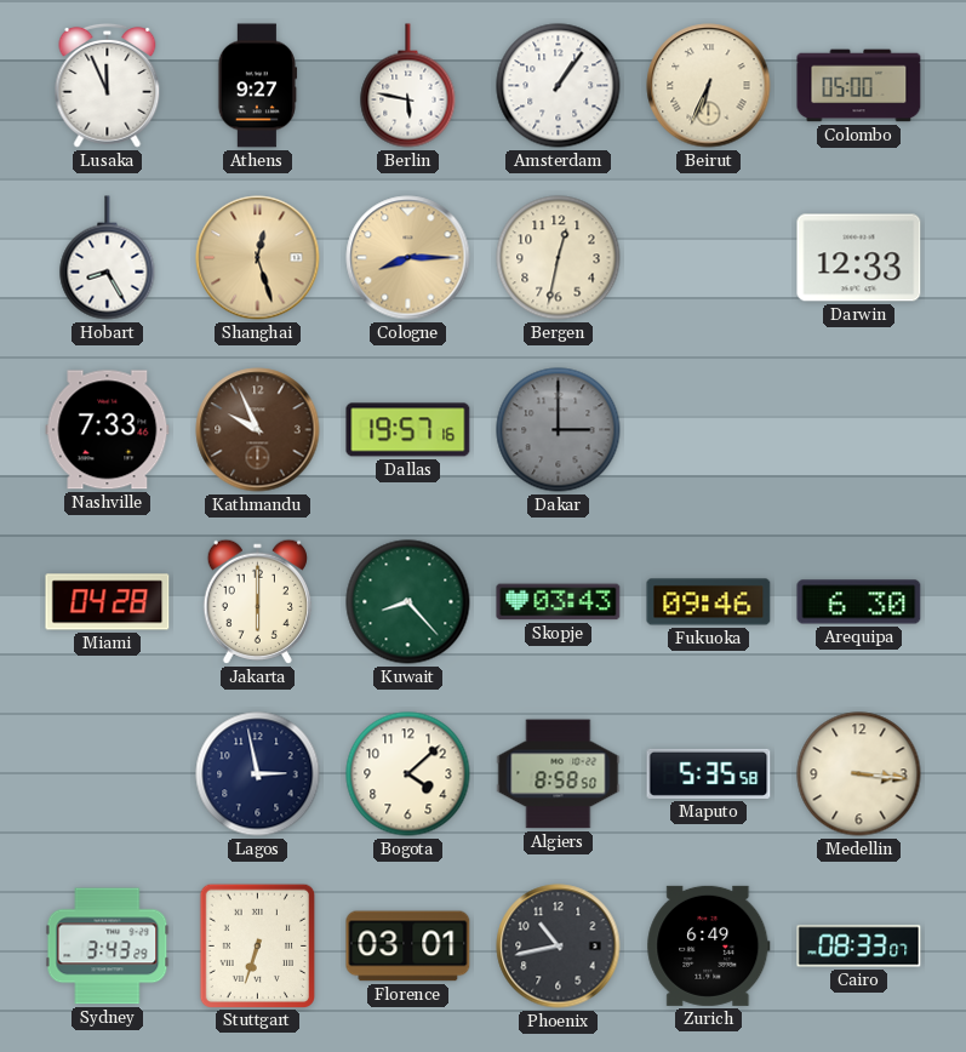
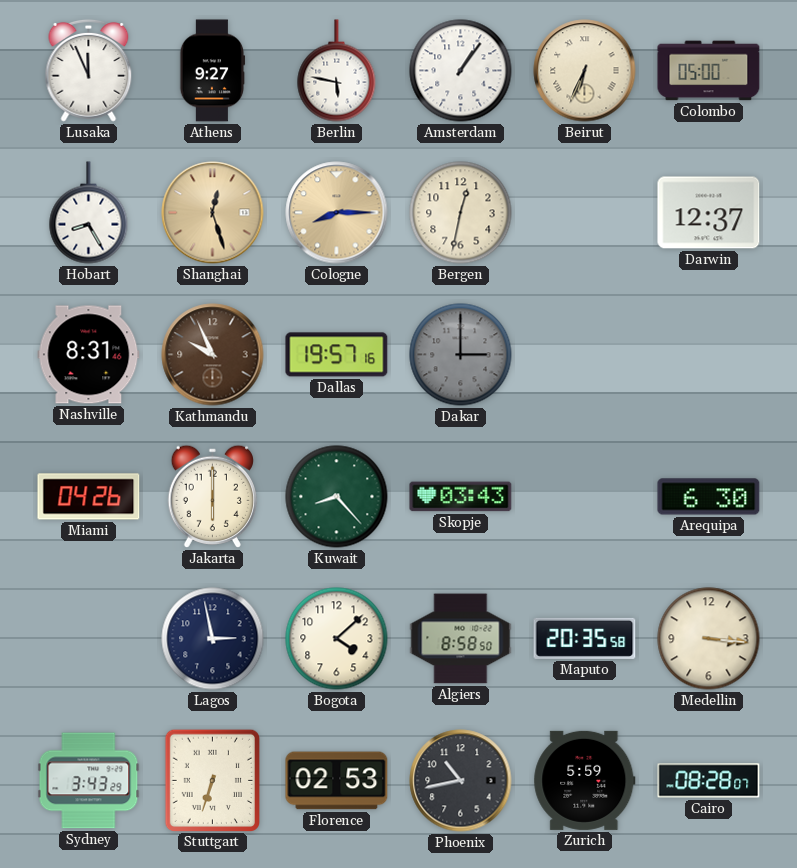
Darwin: 12:33 -> 12:37 (709, 213)
Nashville: 7:33 -> 8:31 (89, 355)
Miami: 04:28 -> 04:26 (89, 497)
Fukuoka: 09:46 -> none (709, 602)
Maputo: 5:35 -> 20:35 (585, 638)
Florence: 03:01 -> 02:53 (337, 781)
Zurich: 6:49 -> 5:59 (585, 780)
Cairo: 08:33 -> 08:28 (709, 781)
